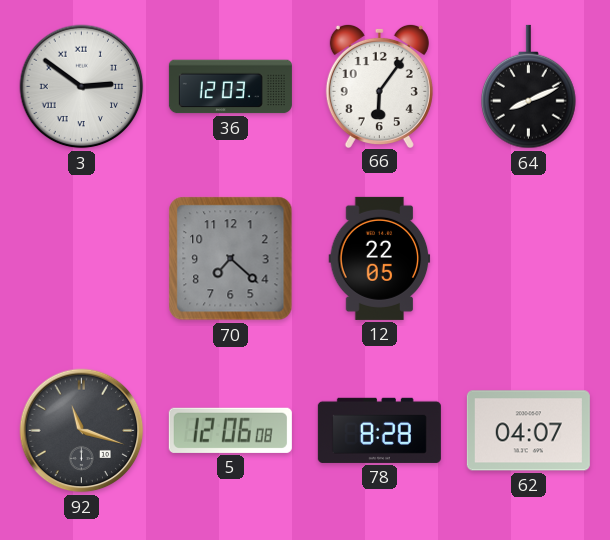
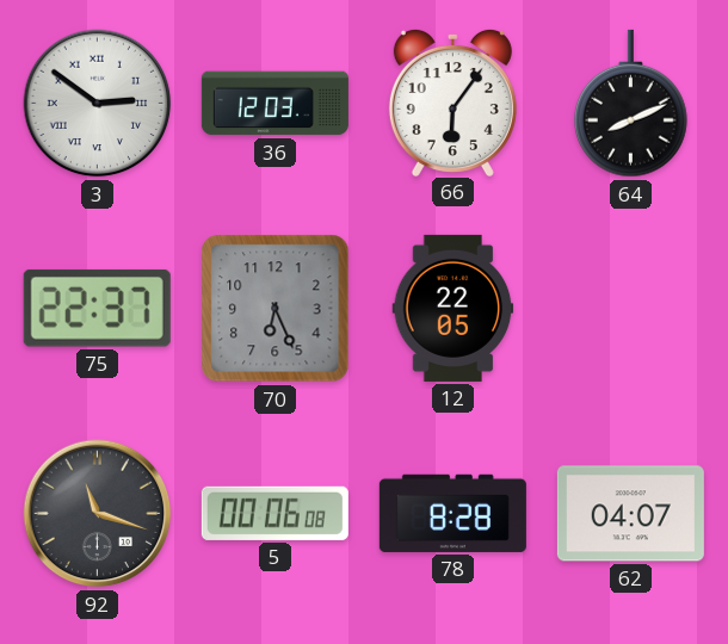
75: none -> 22:37 (97, 308)
70: 7:22 -> 6:26 (276, 309)
5: 12:06 -> 00:06 (274, 513)
